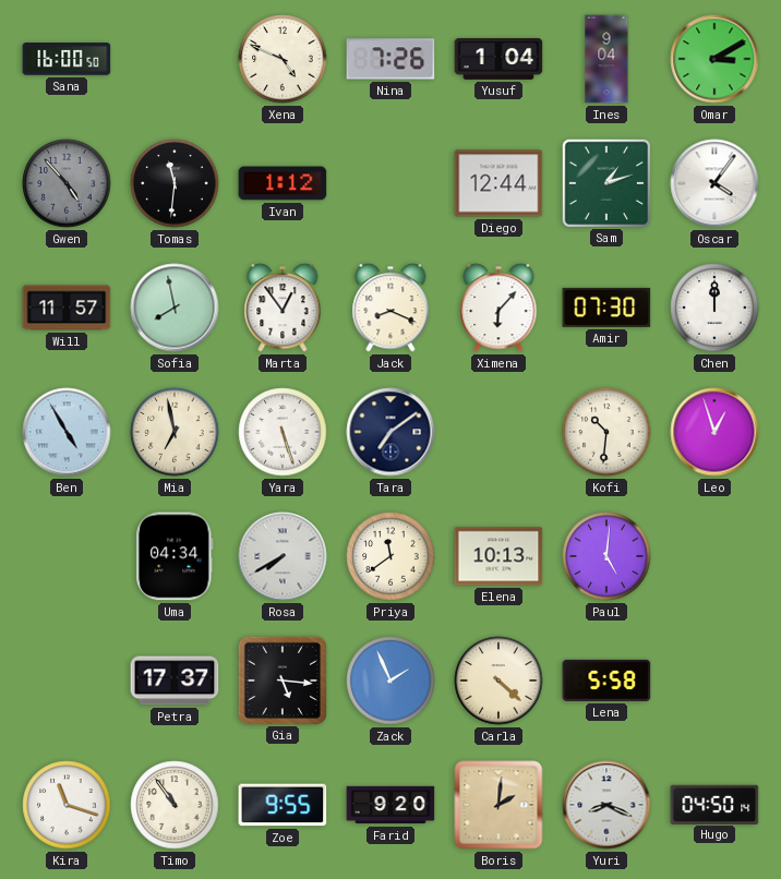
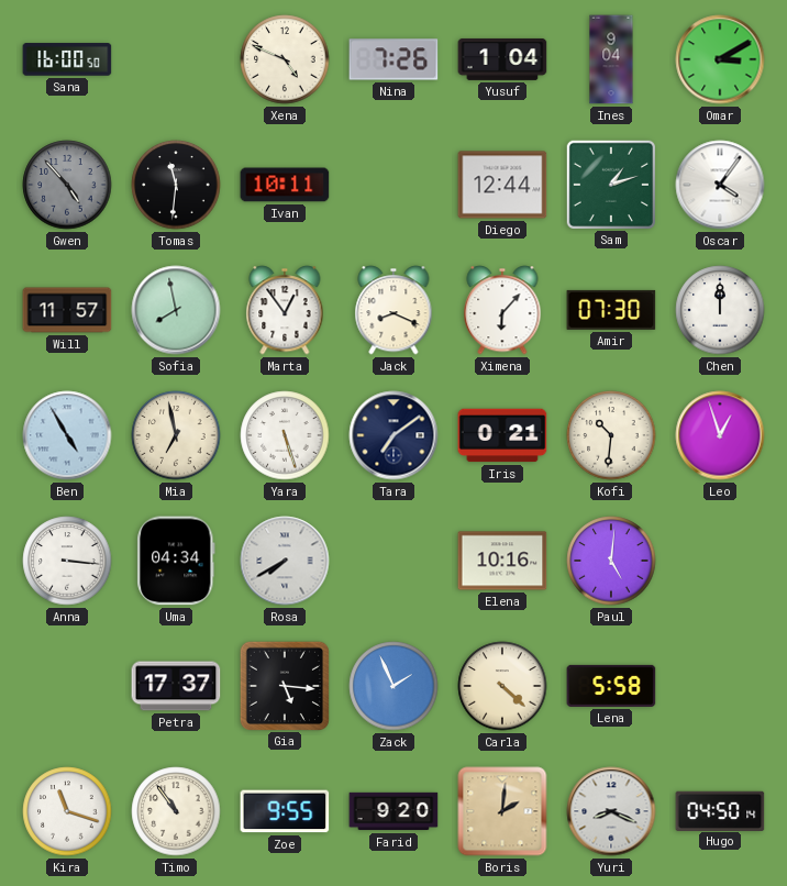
Ivan: 1:12 -> 10:11 (285, 185)
Iris: none -> 0:21 (502, 435)
Anna: none -> 3:16 (67, 561)
Priya: 11:39 -> none (390, 556)
Elena: 10:13 -> 10:16 (502, 561)
